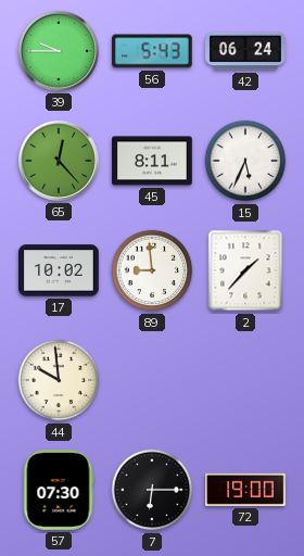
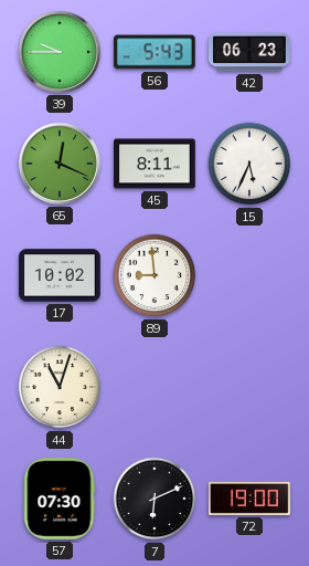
42: 06:24 -> 06:23 (251, 52)
65: 12:23 -> 12:19 (60, 164)
2: 1:37 -> none (245, 270)
44: 9:59 -> 11:03 (60, 387)
7: 6:15 -> 6:11 (154, 499)
